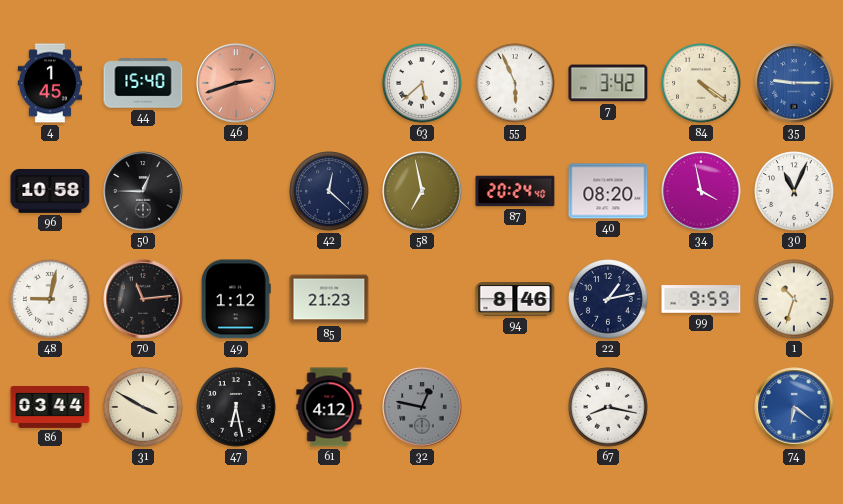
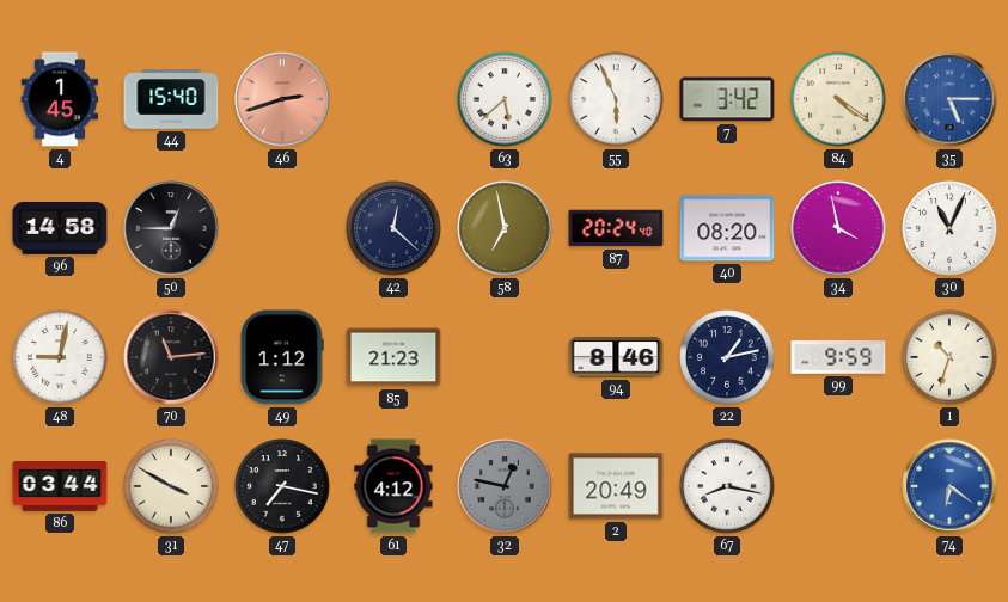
35: 9:15 -> 5:15 (949, 99)
96: 10:58 -> 14:58 (60, 228)
47: 6:28 -> 7:17 (282, 486)
2: none -> 20:49 (616, 486)
